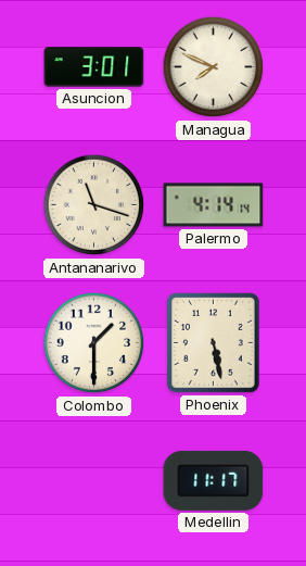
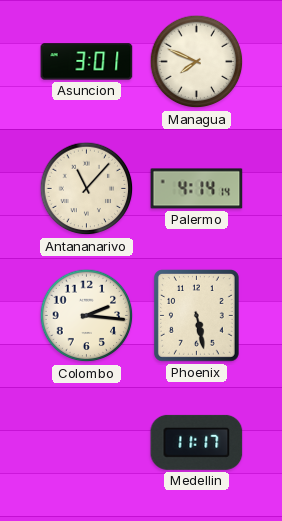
Antananarivo: 11:18 -> 11:07 (87, 189)
Colombo: 1:30 -> 2:16 (87, 316)
